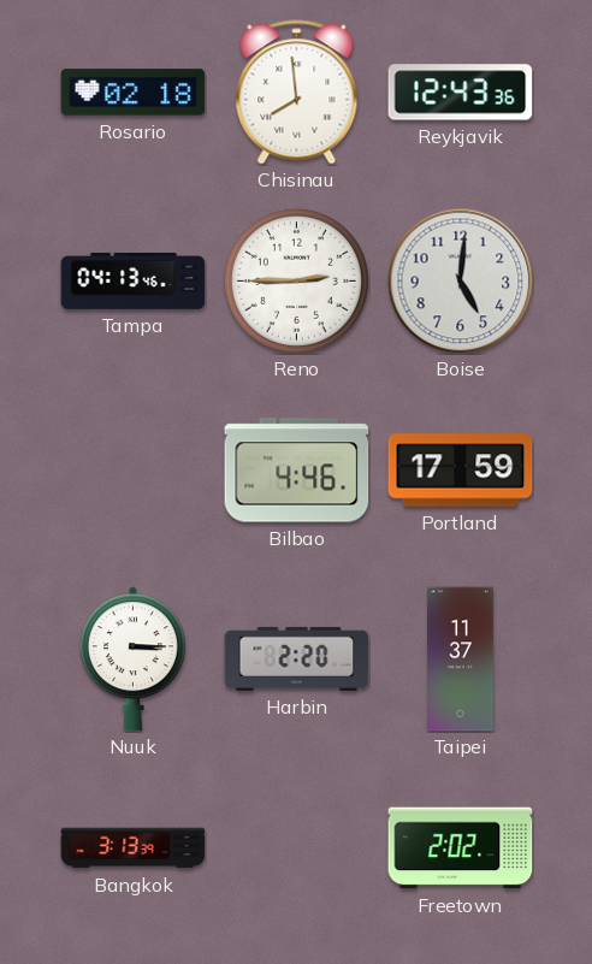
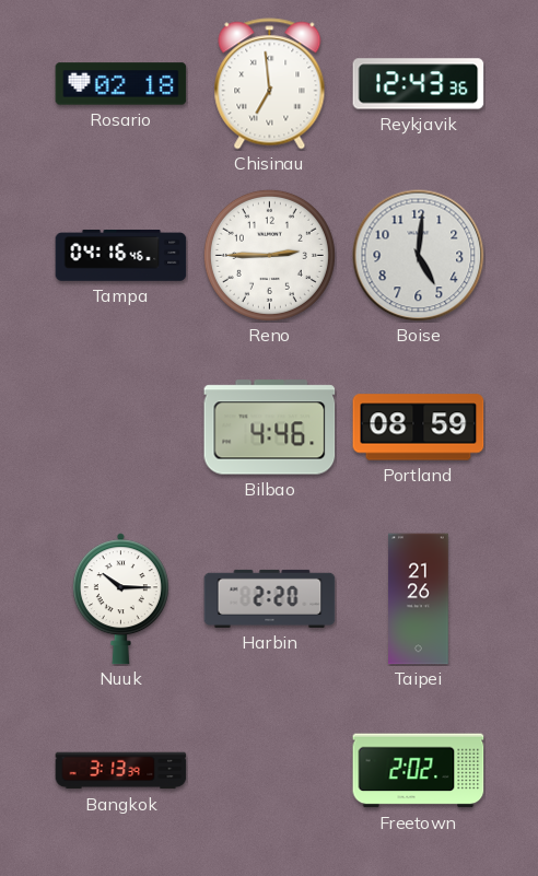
Chisinau: 7:59 -> 6:59 (270, 84)
Tampa: 04:13 -> 04:16 (121, 256)
Portland: 17:59 -> 08:59 (419, 428)
Nuuk: 3:15 -> 10:15 (120, 599)
Taipei: 11:37 -> 21:26 (419, 599)
